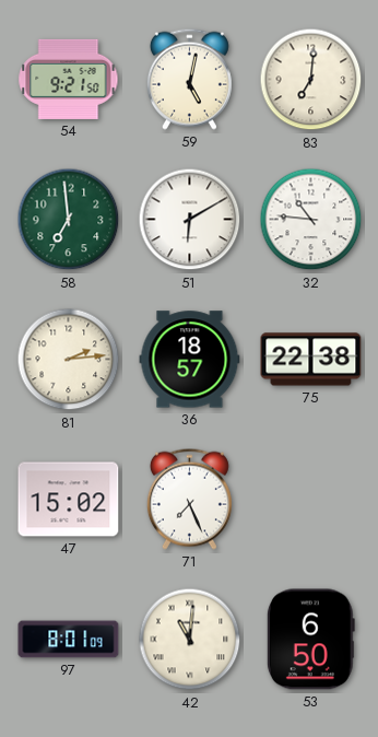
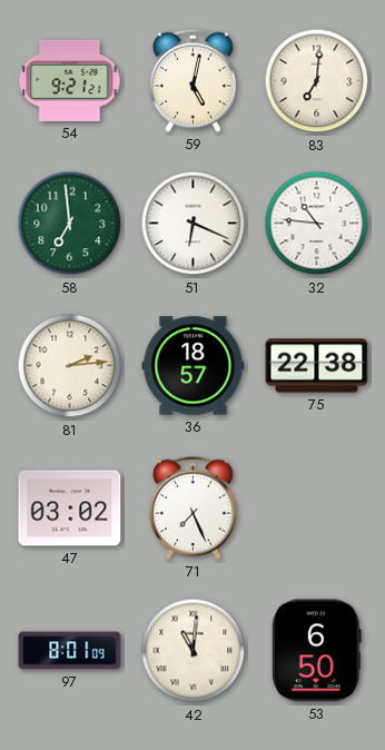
54: 9:21:50 -> 9:21:21 (70, 80)
51: 6:10 -> 6:19 (194, 224)
47: 15:02 -> 03:02 (70, 509)
